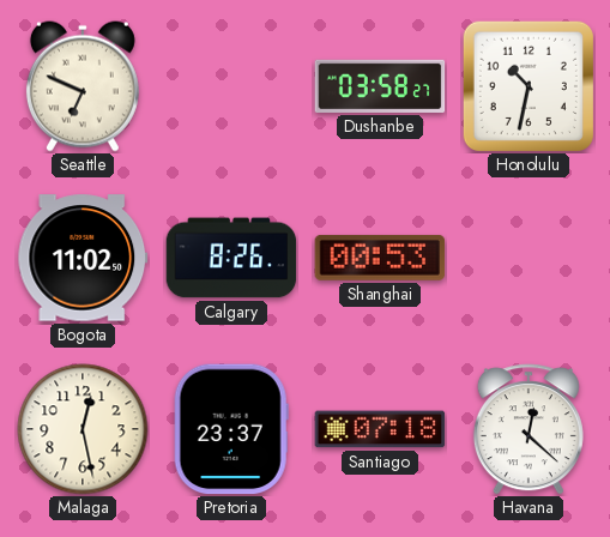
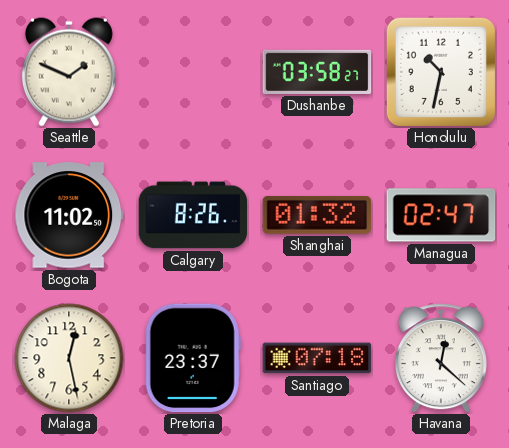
Seattle: 6:49 -> 1:49 (69, 72)
Shanghai: 00:53 -> 01:32 (317, 215)
Managua: none -> 02:47 (441, 215)
